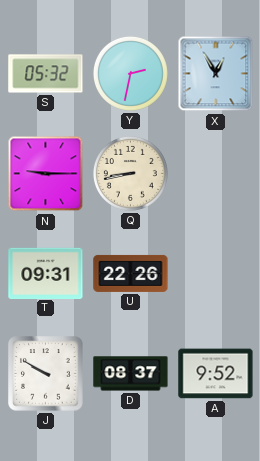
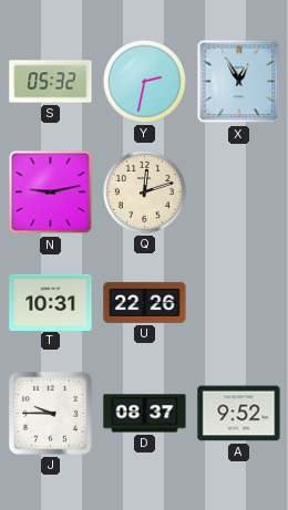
N: 9:15 -> 9:13 (51, 192)
Q: 8:43 -> 12:12 (144, 191)
T: 09:31 -> 10:31 (51, 302)
J: 9:50 -> 9:45 (51, 414)
